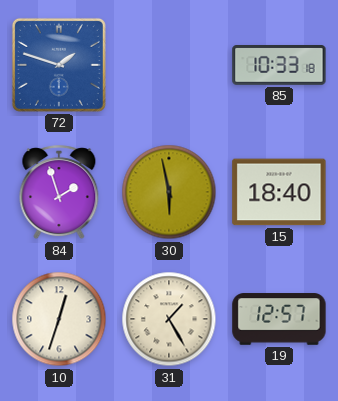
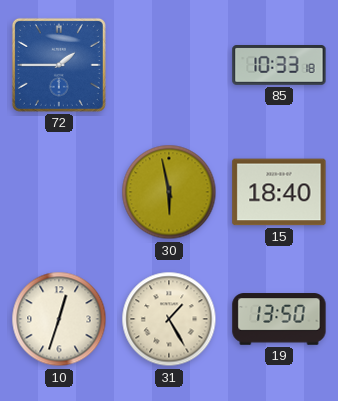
72: 1:48 -> 1:45 (59, 65)
84: 1:57 -> none (59, 193)
19: 12:57 -> 13:50 (279, 319)
